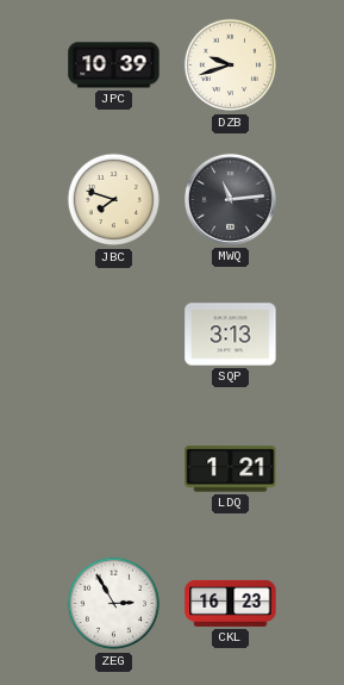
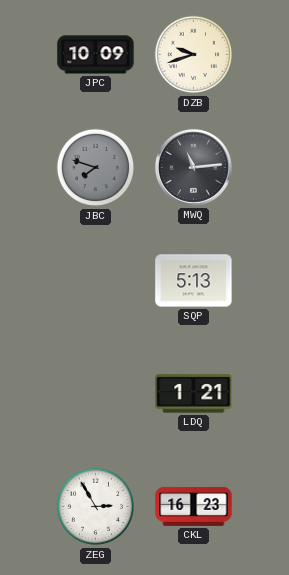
JPC: 10:39 -> 10:09 (96, 55)
JBC dial: cream -> grey (96, 168)
SQP: 3:13 -> 5:13 (194, 281)
